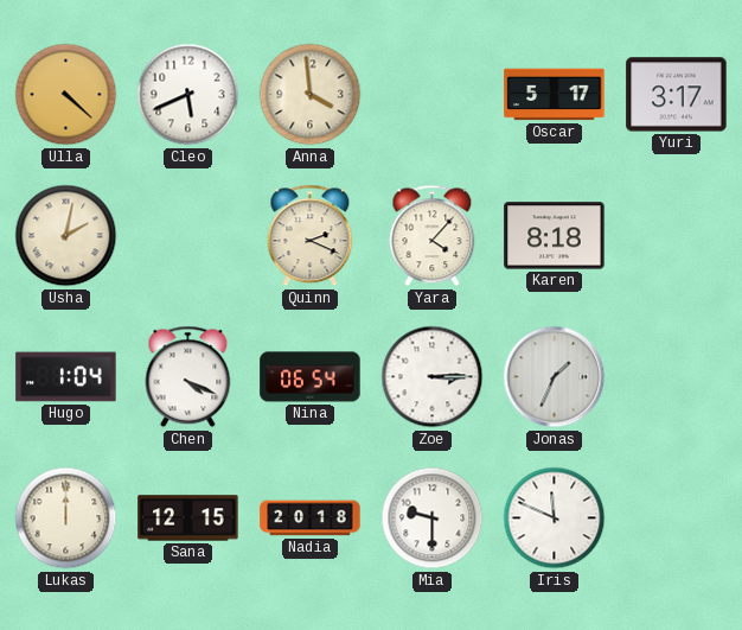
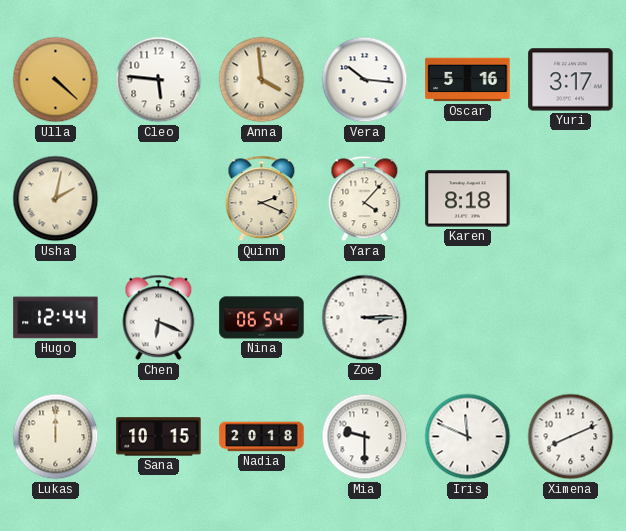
Cleo: 5:41 -> 5:46 (159, 80)
Vera: none -> 10:16 (365, 80)
Oscar: 5:17 -> 5:16 (468, 80)
Hugo: 1:04 -> 12:44 (56, 318)
Chen: 4:19 -> 6:19 (159, 318)
Jonas: 1:34 -> none (555, 377)
Sana: 12:15 -> 10:15 (159, 437)
Ximena: none -> 8:11 (571, 437)
